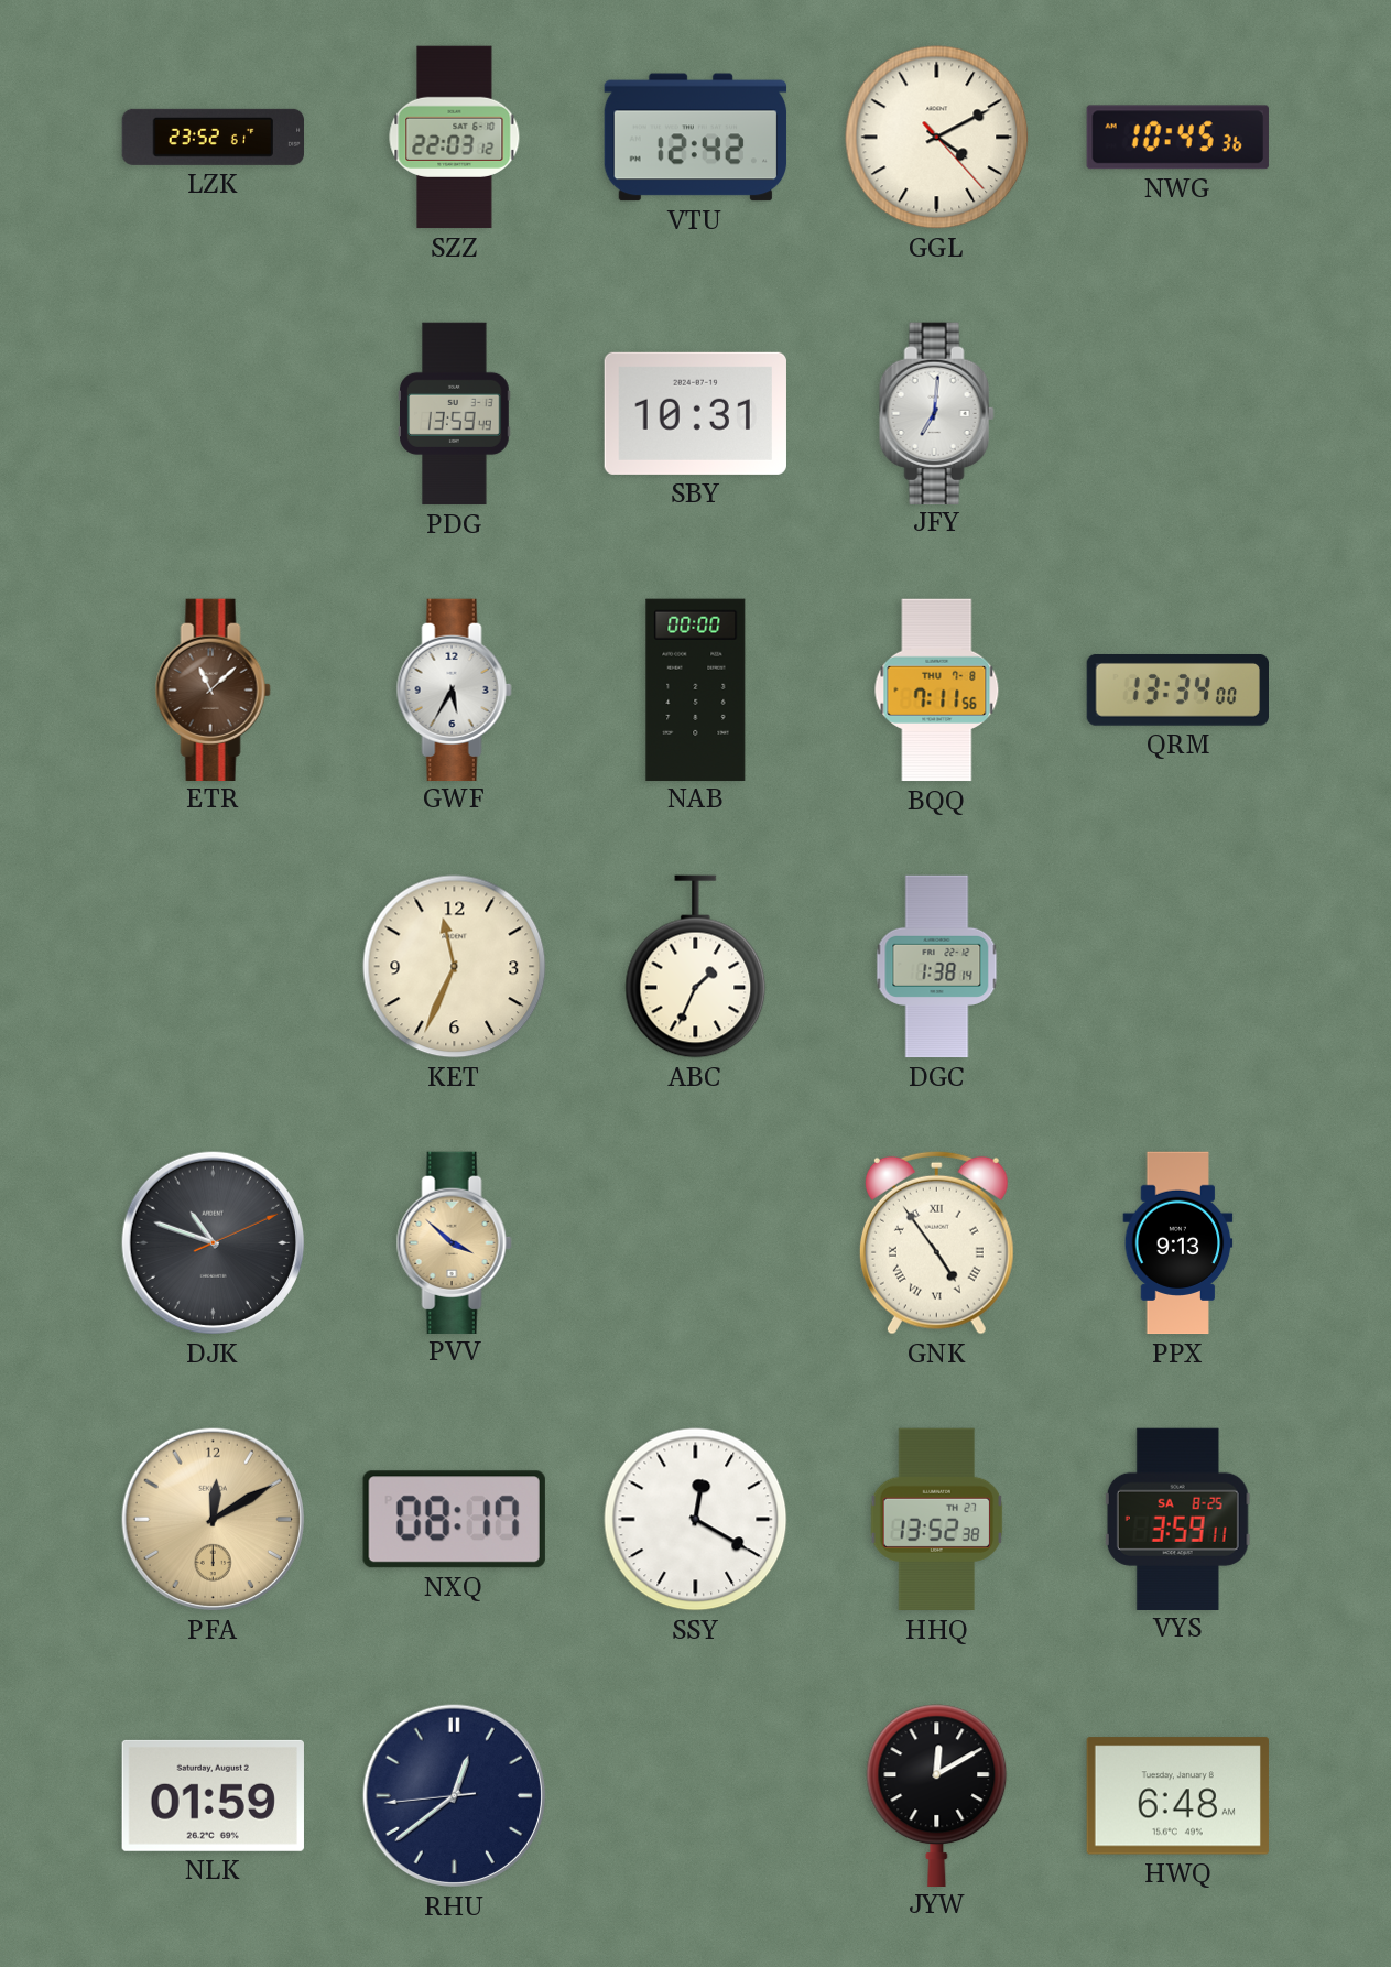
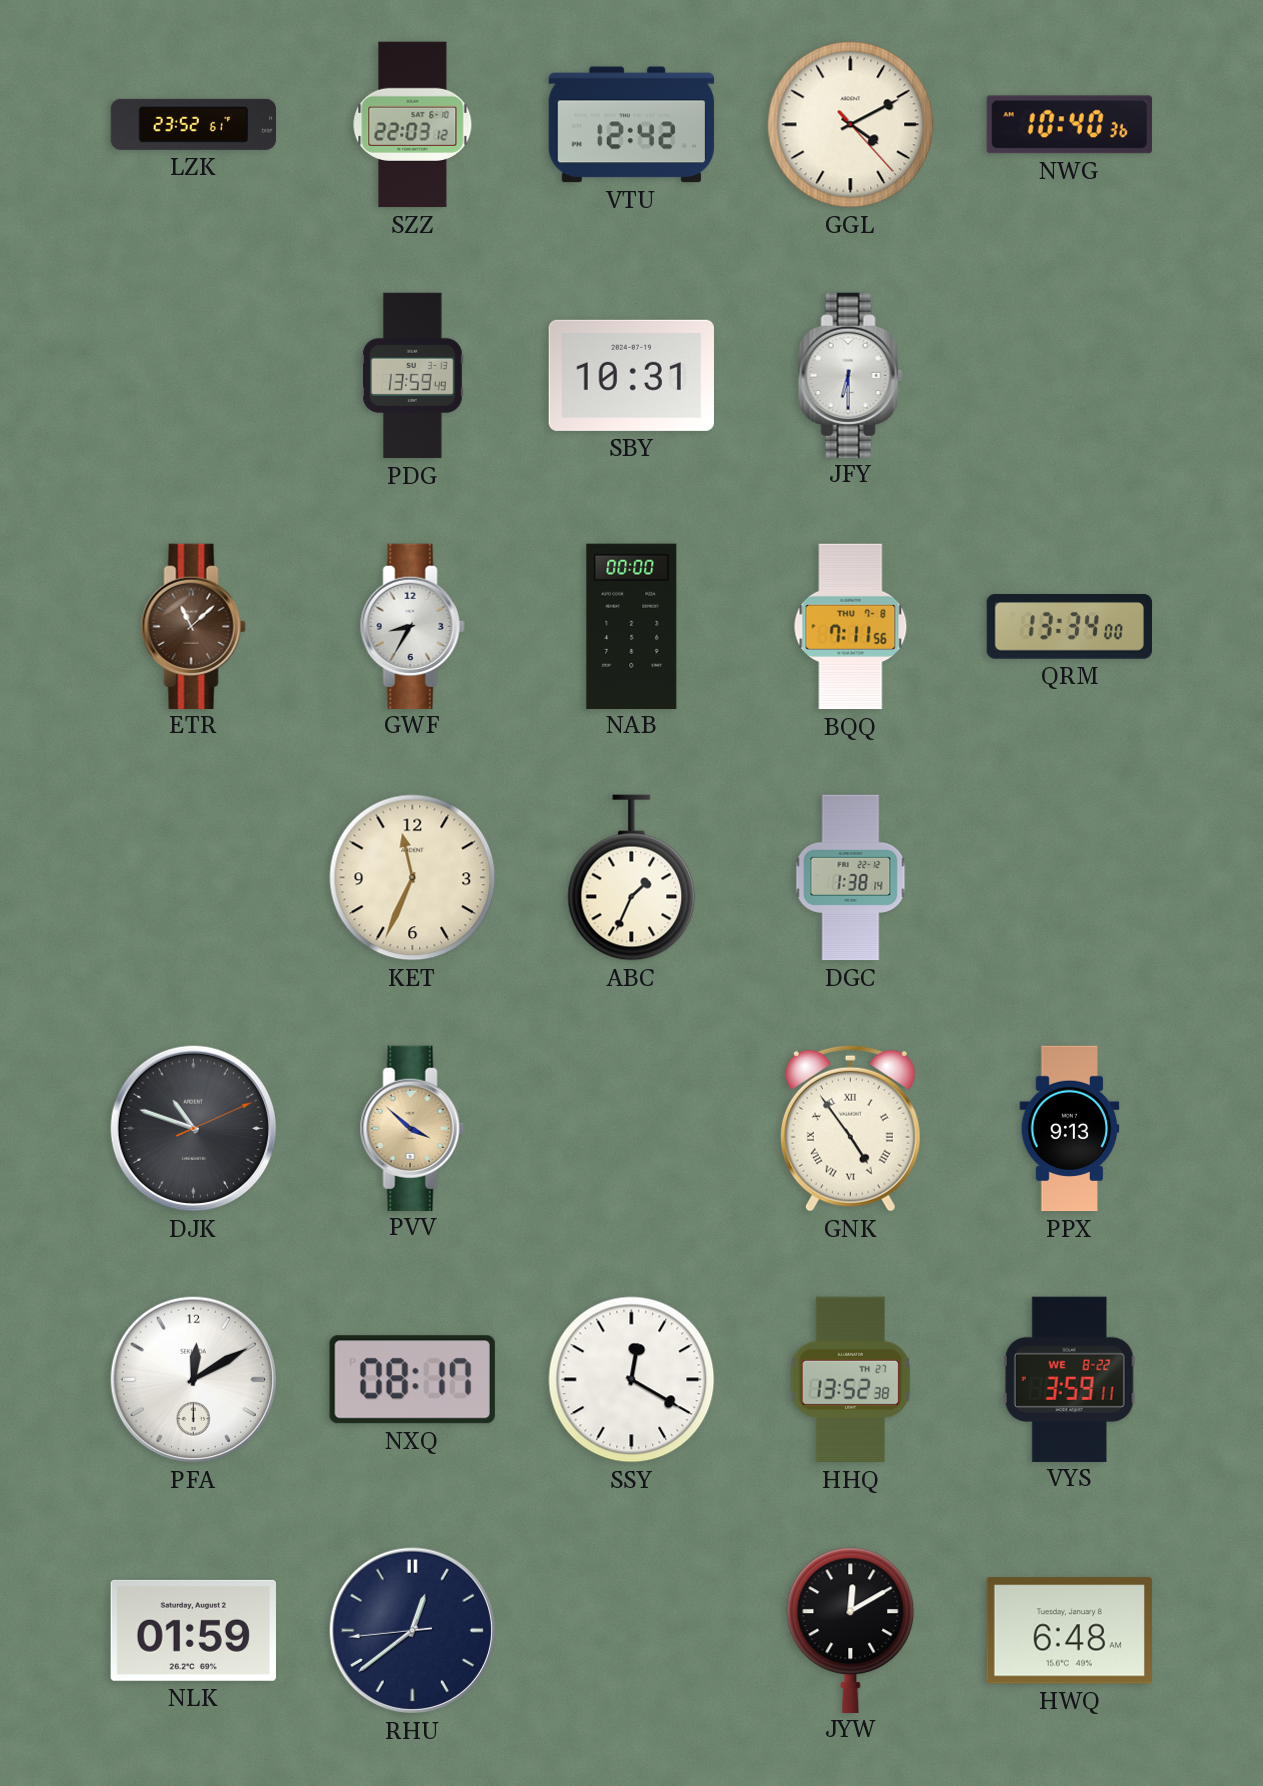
NWG: 10:45 -> 10:40 (1069, 125)
JFY: 7:01 -> 6:30 (850, 375)
GWF: 5:35 -> 8:35 (412, 626)
PFA dial: champagne -> white (193, 1379)
VYS date: SA 8-25 -> WE 8-22 (1069, 1379)
